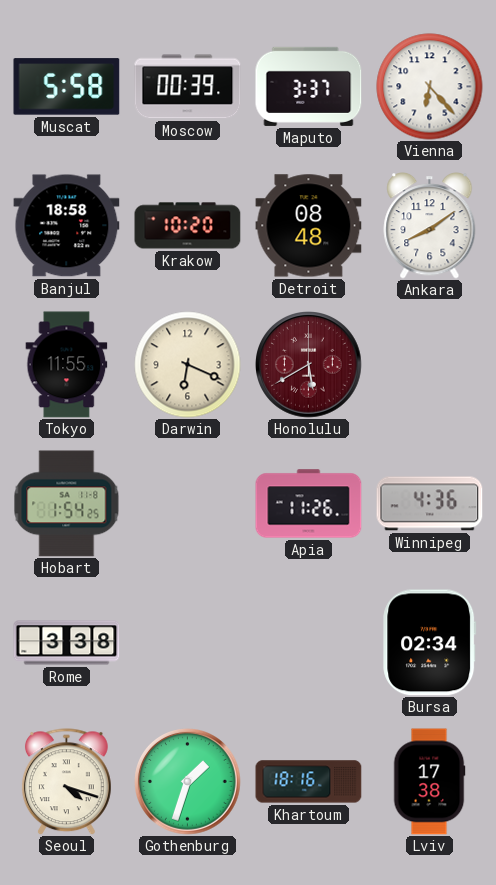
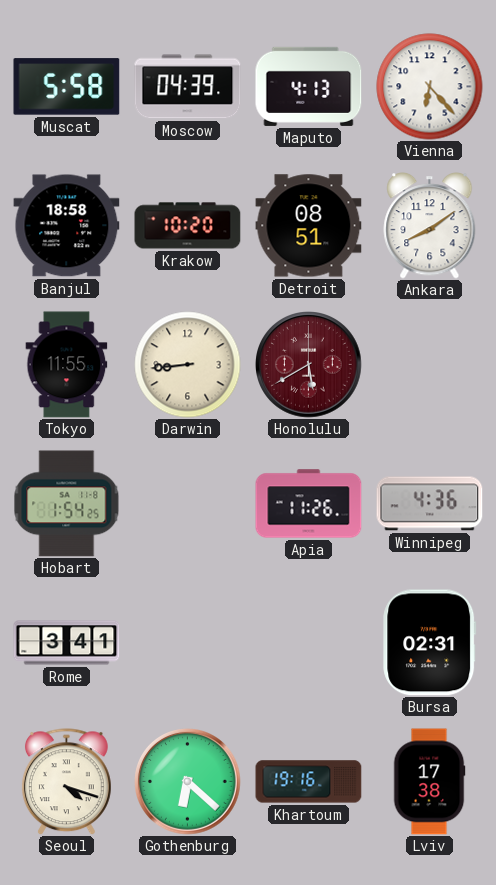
Moscow: 00:39 -> 04:39 (188, 87)
Maputo: 3:37 -> 4:13 (309, 86)
Detroit: 08:48 -> 08:51 (309, 226)
Darwin: 6:19 -> 8:44 (188, 365)
Rome: 3:38 -> 3:41 (67, 643)
Bursa: 02:34 -> 02:31 (430, 643)
Gothenburg: 1:33 -> 6:22 (188, 782)
Khartoum: 18:16 -> 19:16 (309, 782)
